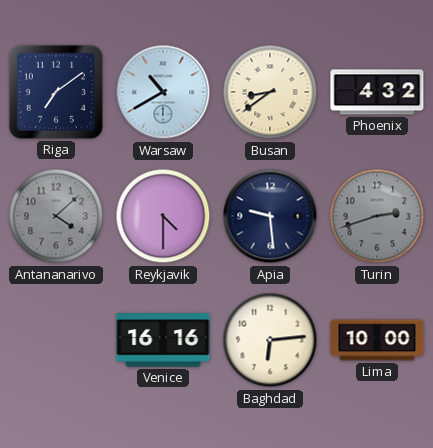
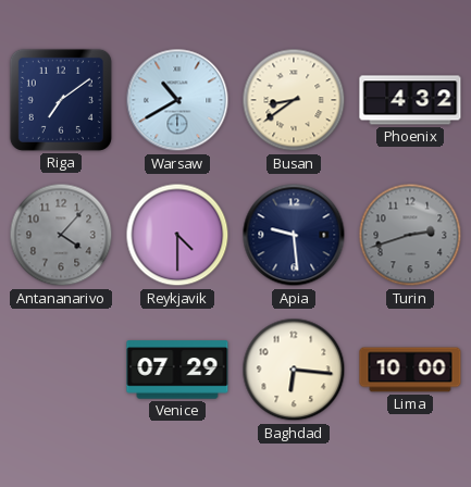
Antananarivo: 4:08 -> 4:07 (61, 235)
Venice: 16:16 -> 07:29 (177, 370)
Baghdad: 6:14 -> 6:16 (294, 370)
